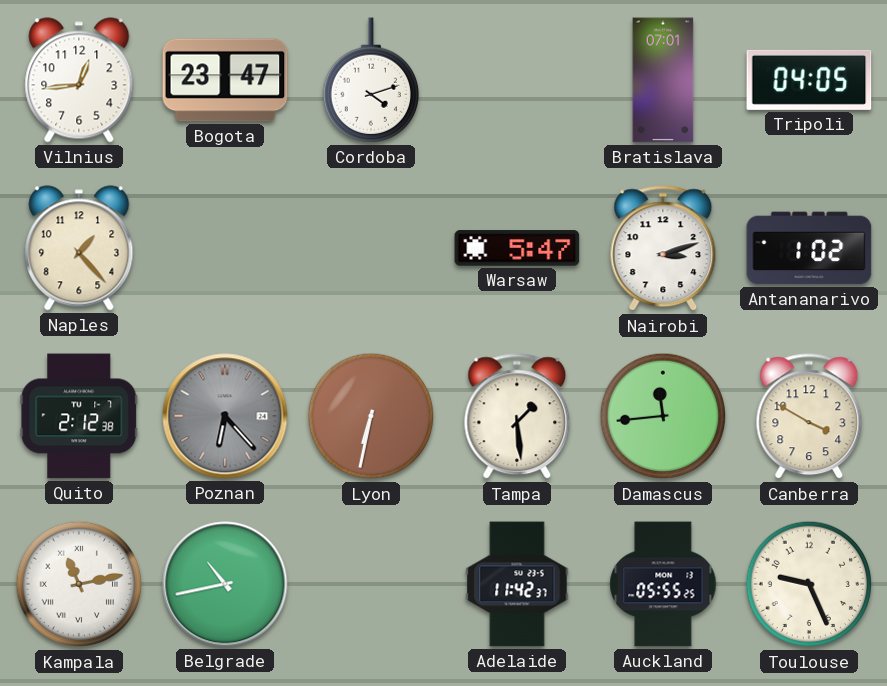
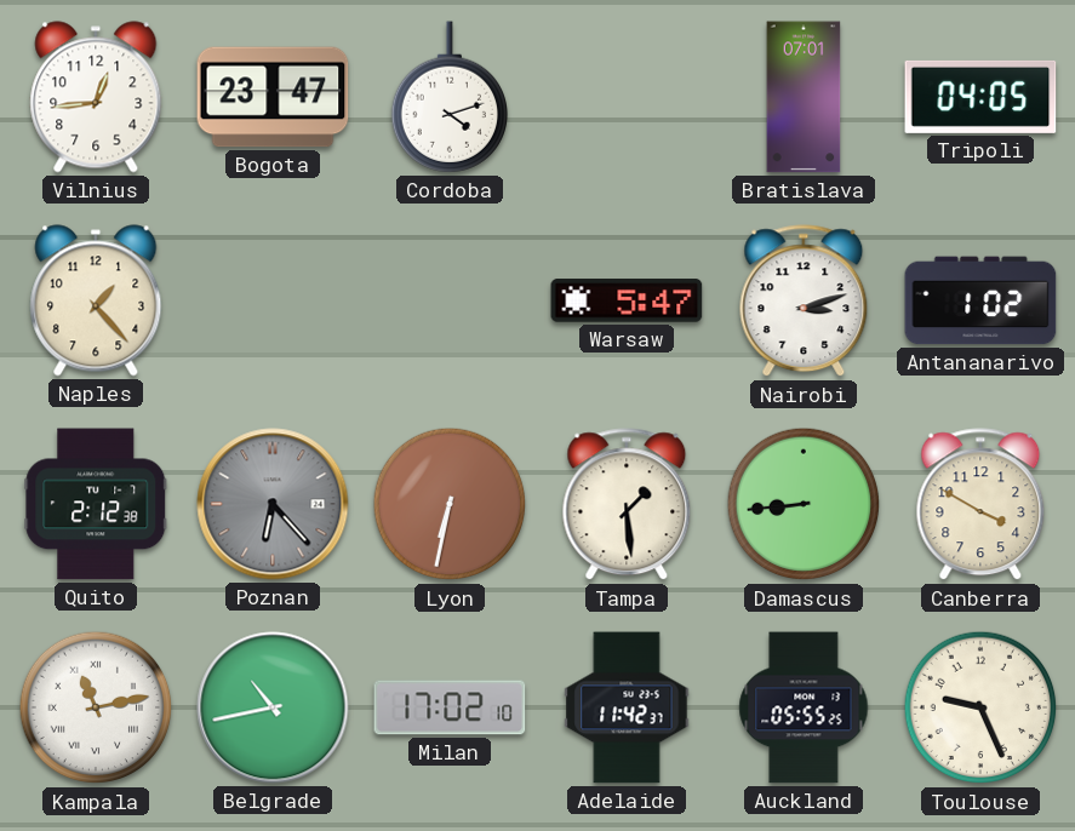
Damascus: 11:44 -> 8:44 (804, 504)
Milan: none -> 17:02 (450, 707)
